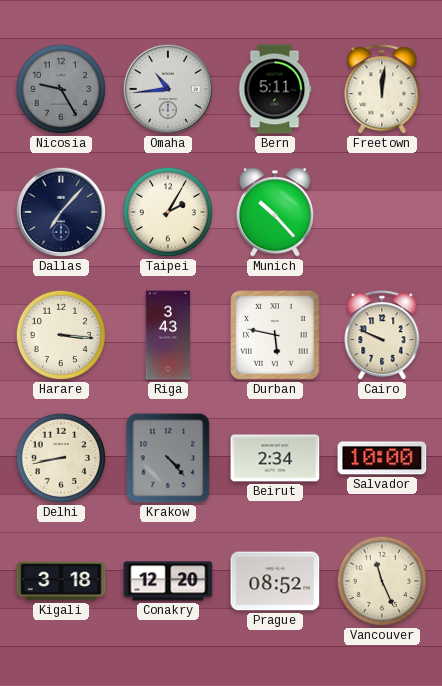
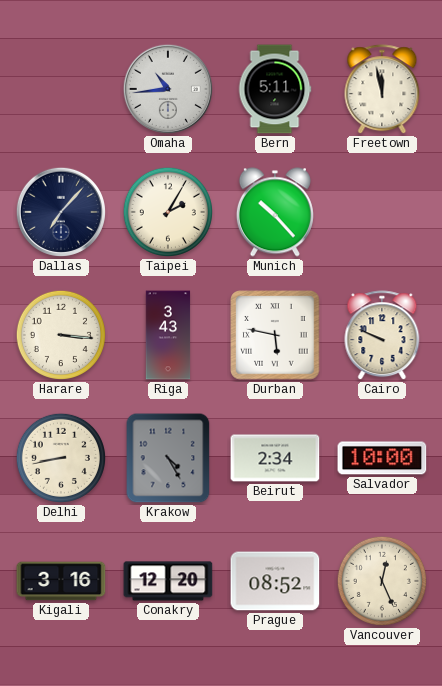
Nicosia: 9:25 -> none (61, 89)
Freetown: 12:01 -> 11:58 (382, 90)
Krakow: 4:23 -> 4:25 (168, 458)
Kigali: 3:18 -> 3:16 (61, 581)
Vancouver: 11:26 -> 12:26 (382, 581)
